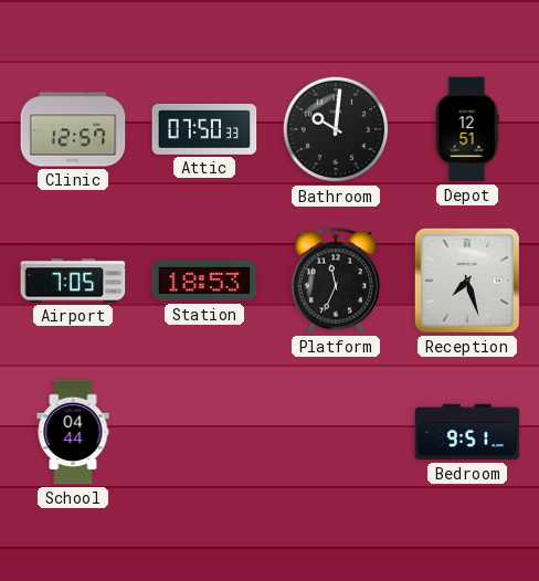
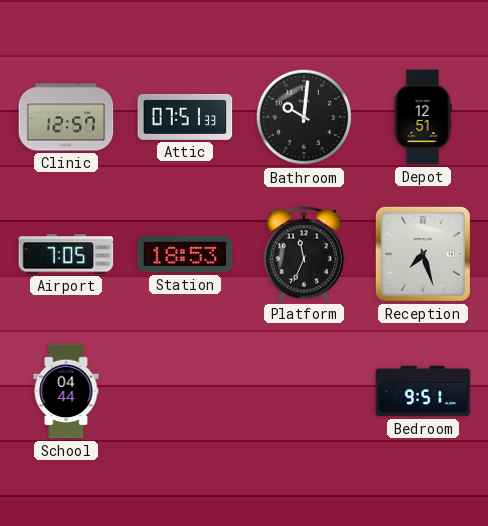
Attic: 07:50 -> 07:51 (185, 117)
